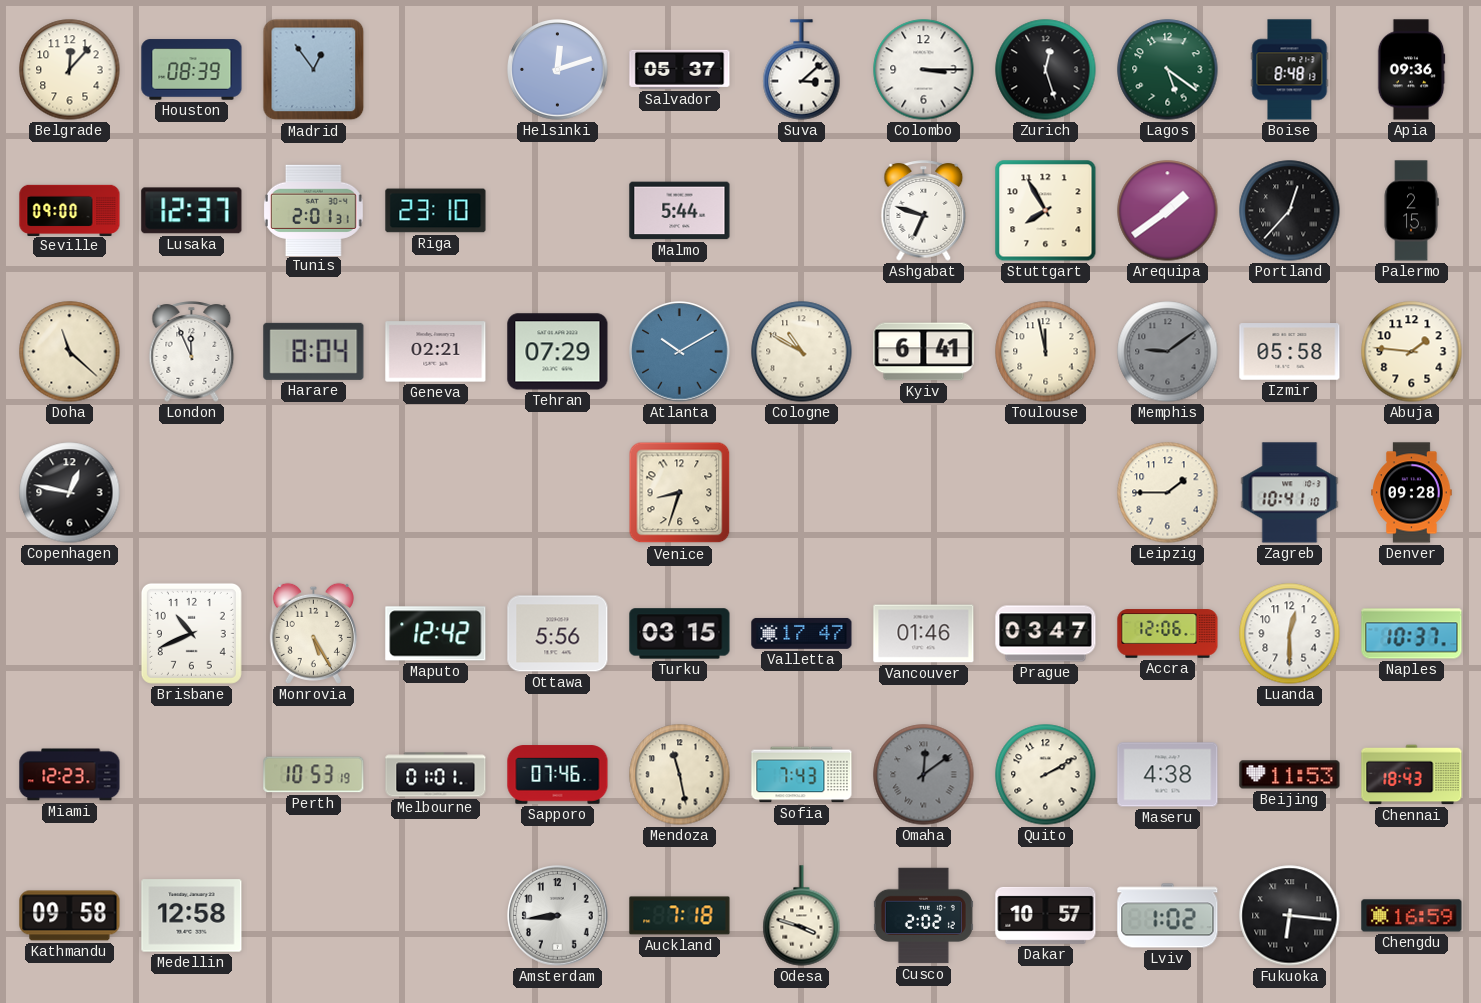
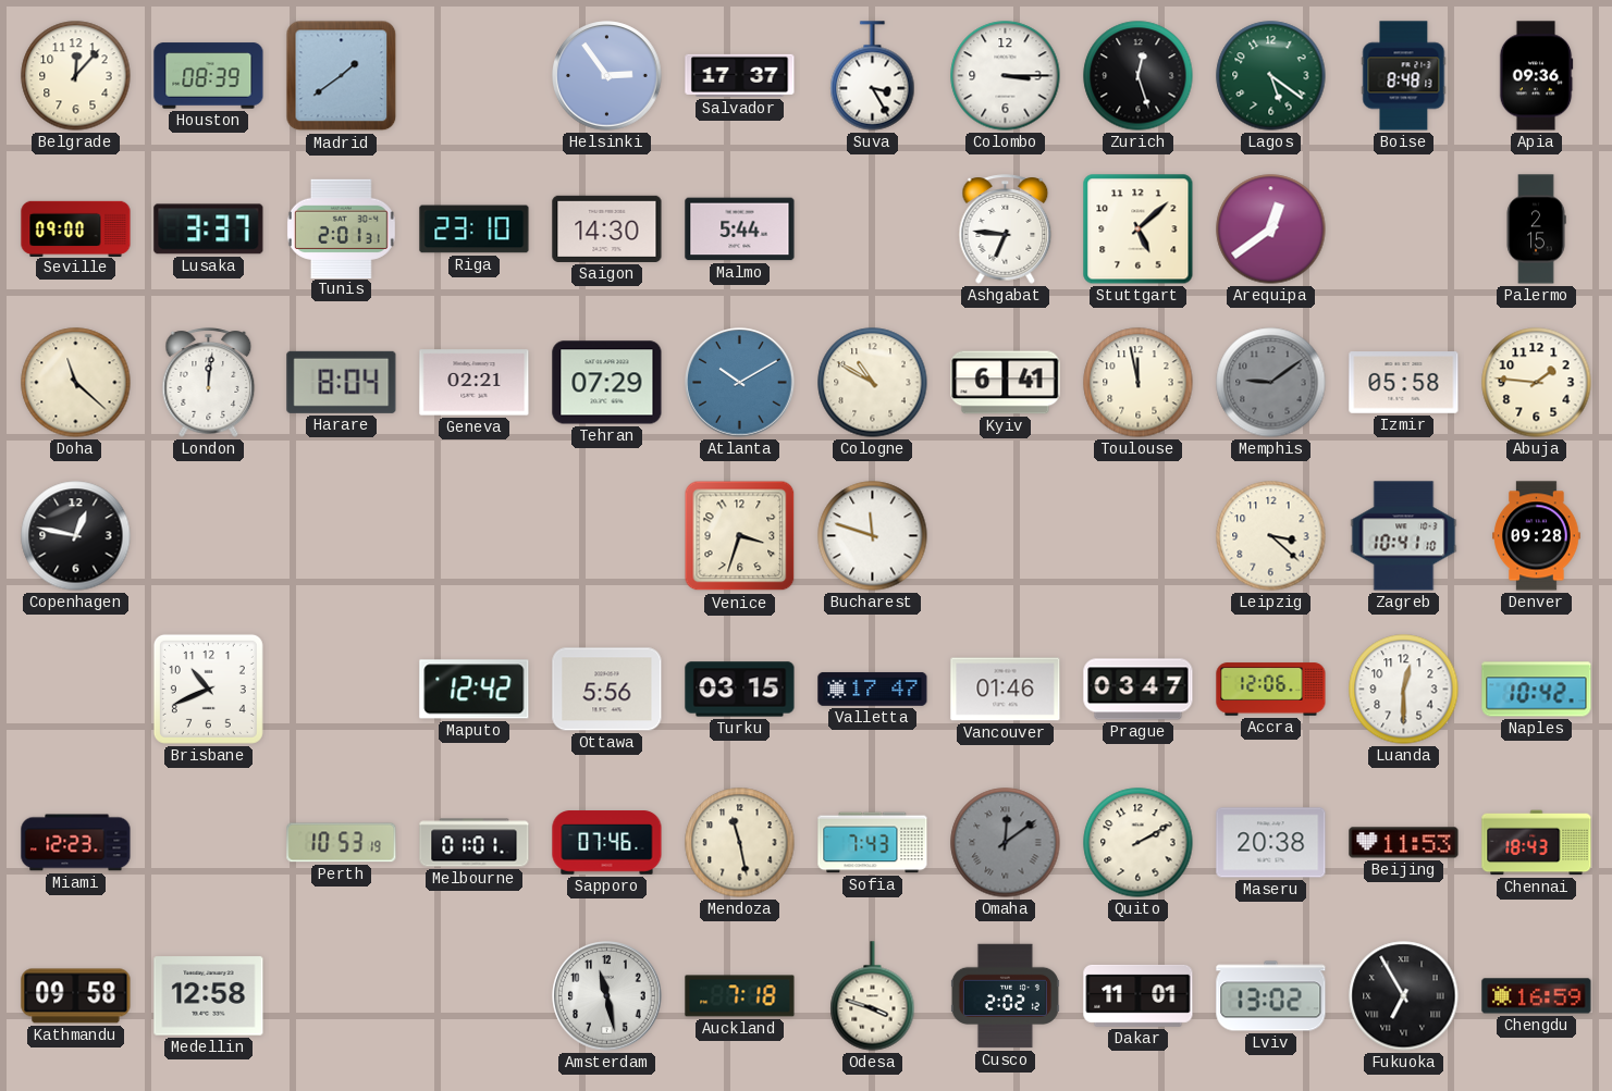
Madrid: 12:54 -> 1:39 (342, 76)
Helsinki: 12:12 -> 2:54 (607, 76)
Salvador: 05:37 -> 17:37 (740, 75)
Suva: 3:08 -> 3:25 (873, 76)
Lusaka: 12:37 -> 3:37 (209, 230)
Saigon: none -> 14:30 (607, 228)
Ashgabat: 6:48 -> 6:46 (1006, 230)
Stuttgart: 7:55 -> 5:08 (1139, 230)
Arequipa: 1:39 -> 12:39 (1271, 230)
Portland: 12:37 -> none (1290, 211)
London: 11:56 -> 12:01 (209, 383)
Venice: 8:33 -> 3:33 (740, 536)
Bucharest: none -> 11:48 (873, 536)
Leipzig: 1:45 -> 3:22 (1271, 536)
Monrovia: 5:25 -> none (313, 633)
Naples: 10:37 -> 10:42 (1537, 690)
Maseru: 4:38 -> 20:38 (1271, 843)
Amsterdam: 8:44 -> 11:28 (607, 996)
Dakar: 10:57 -> 11:01 (1139, 995)
Lviv: 1:02 -> 13:02 (1271, 996)
Fukuoka: 6:16 -> 6:55 (1404, 996)
